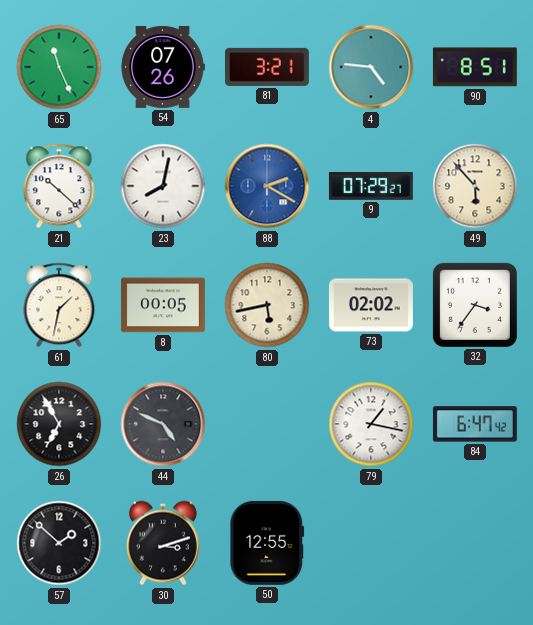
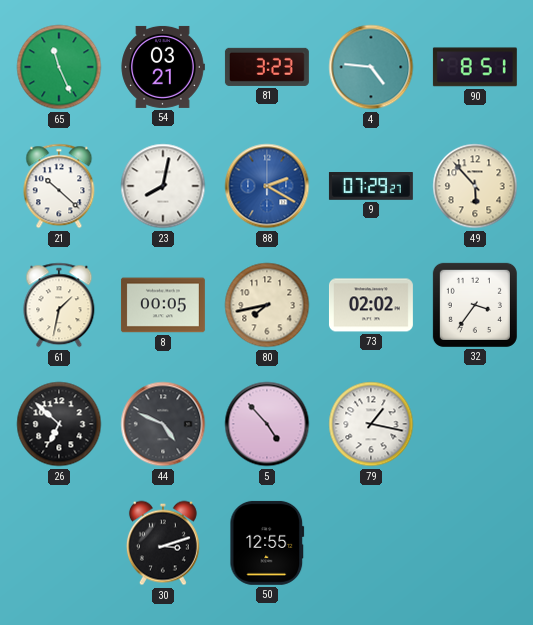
54: 07:26 -> 03:21 (163, 67)
81: 3:21 -> 3:23 (267, 67)
80: 5:43 -> 7:43 (267, 305)
26: 6:55 -> 6:52 (59, 424)
5: none -> 4:53 (267, 424)
84: 6:47 -> none (475, 424)
57: 1:52 -> none (59, 543)
